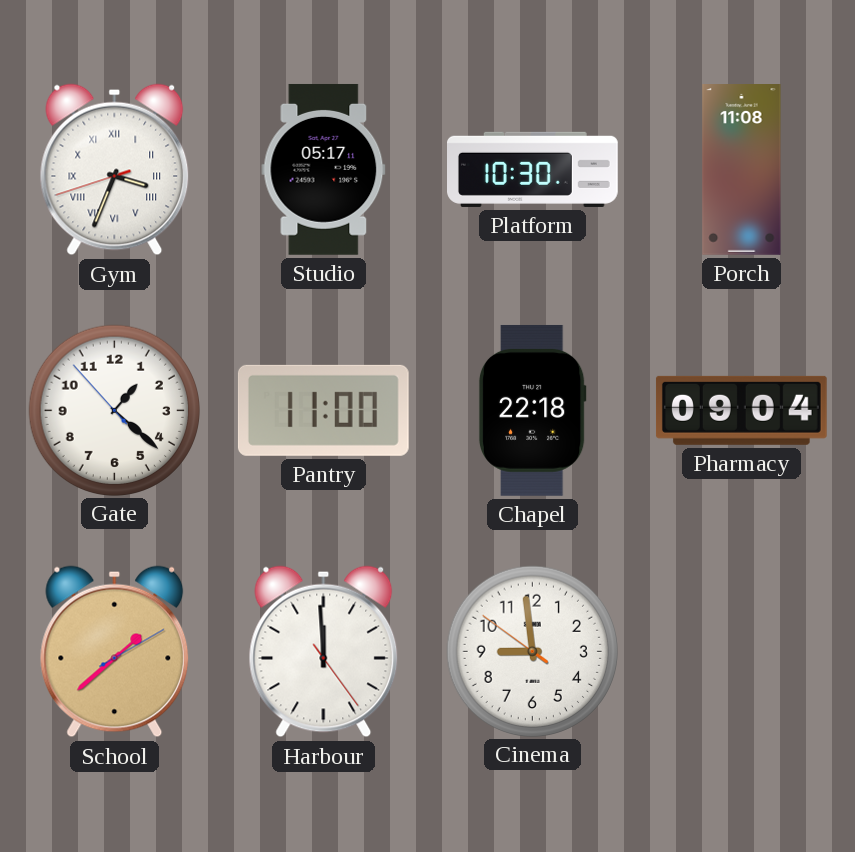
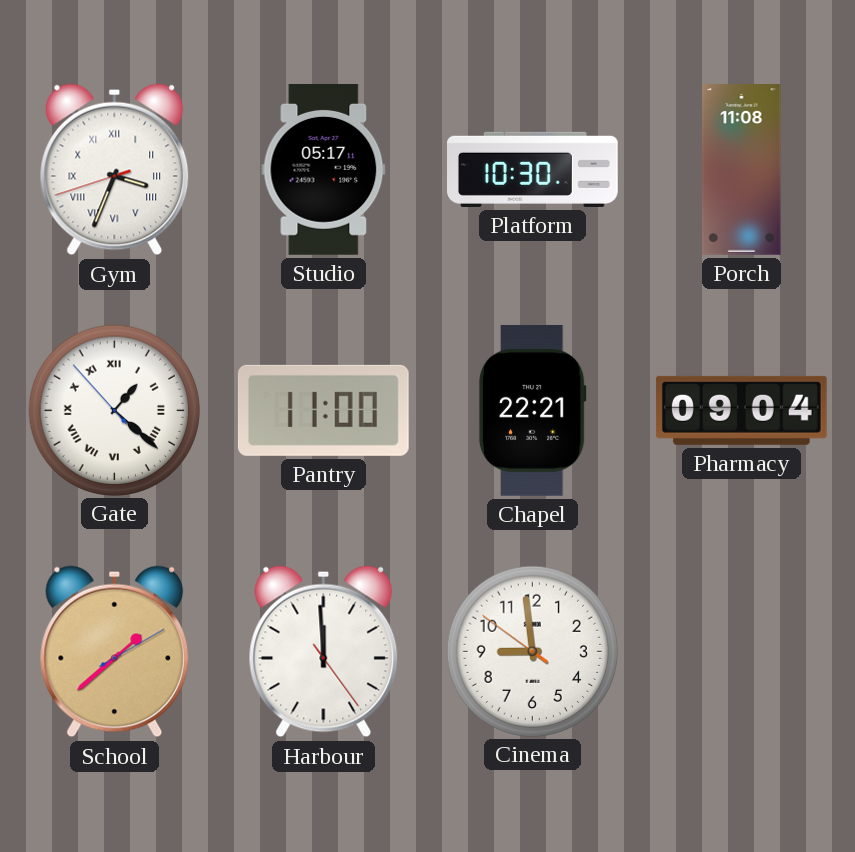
Gate numerals: Arabic -> Roman (114, 410)
Chapel: 22:18 -> 22:21 (532, 410)
